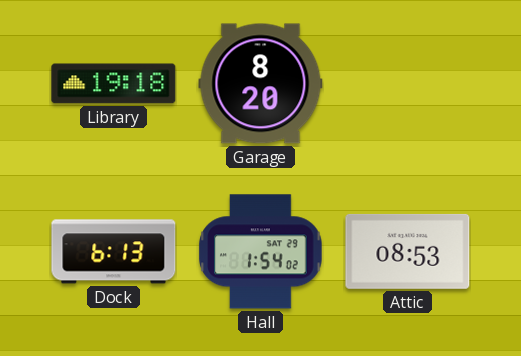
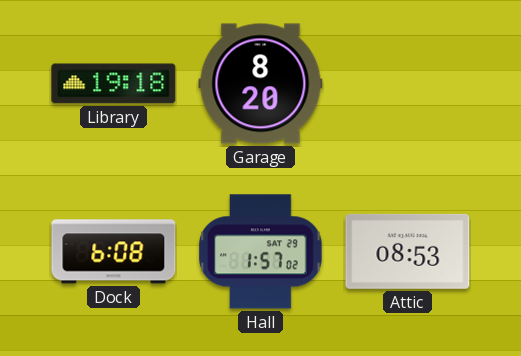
Dock: 6:13 -> 6:08 (114, 252)
Hall: 1:54 -> 1:57 (261, 252)
